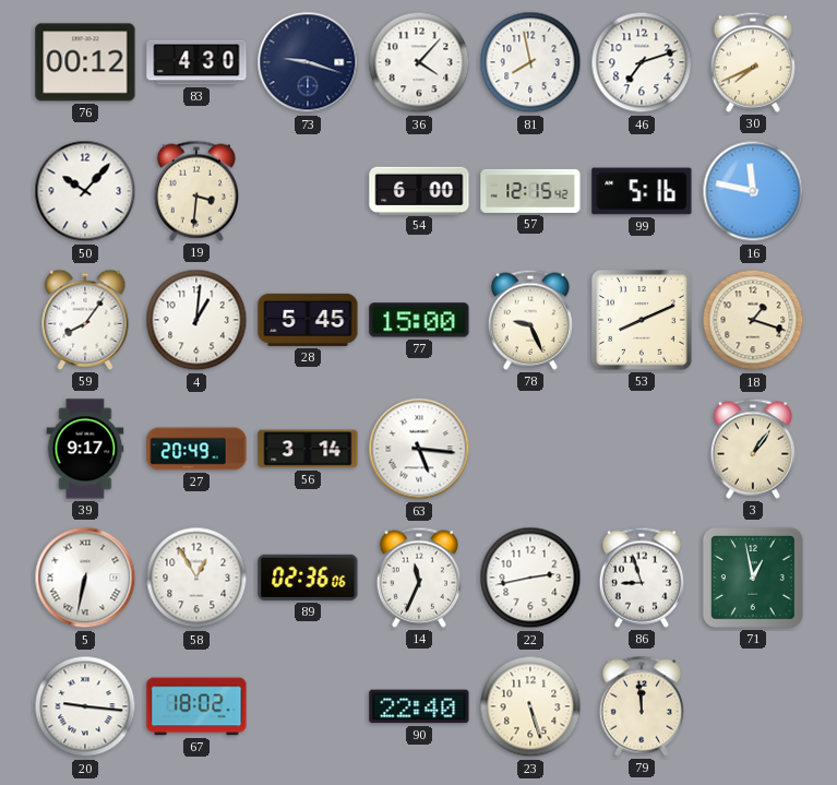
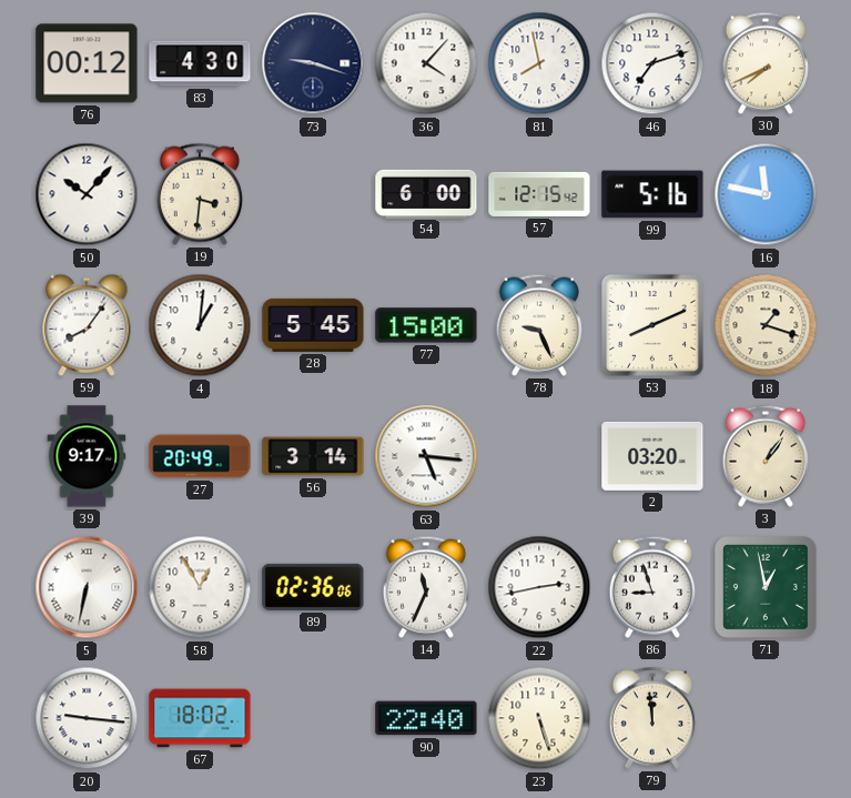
2: none -> 03:20 (652, 456)
